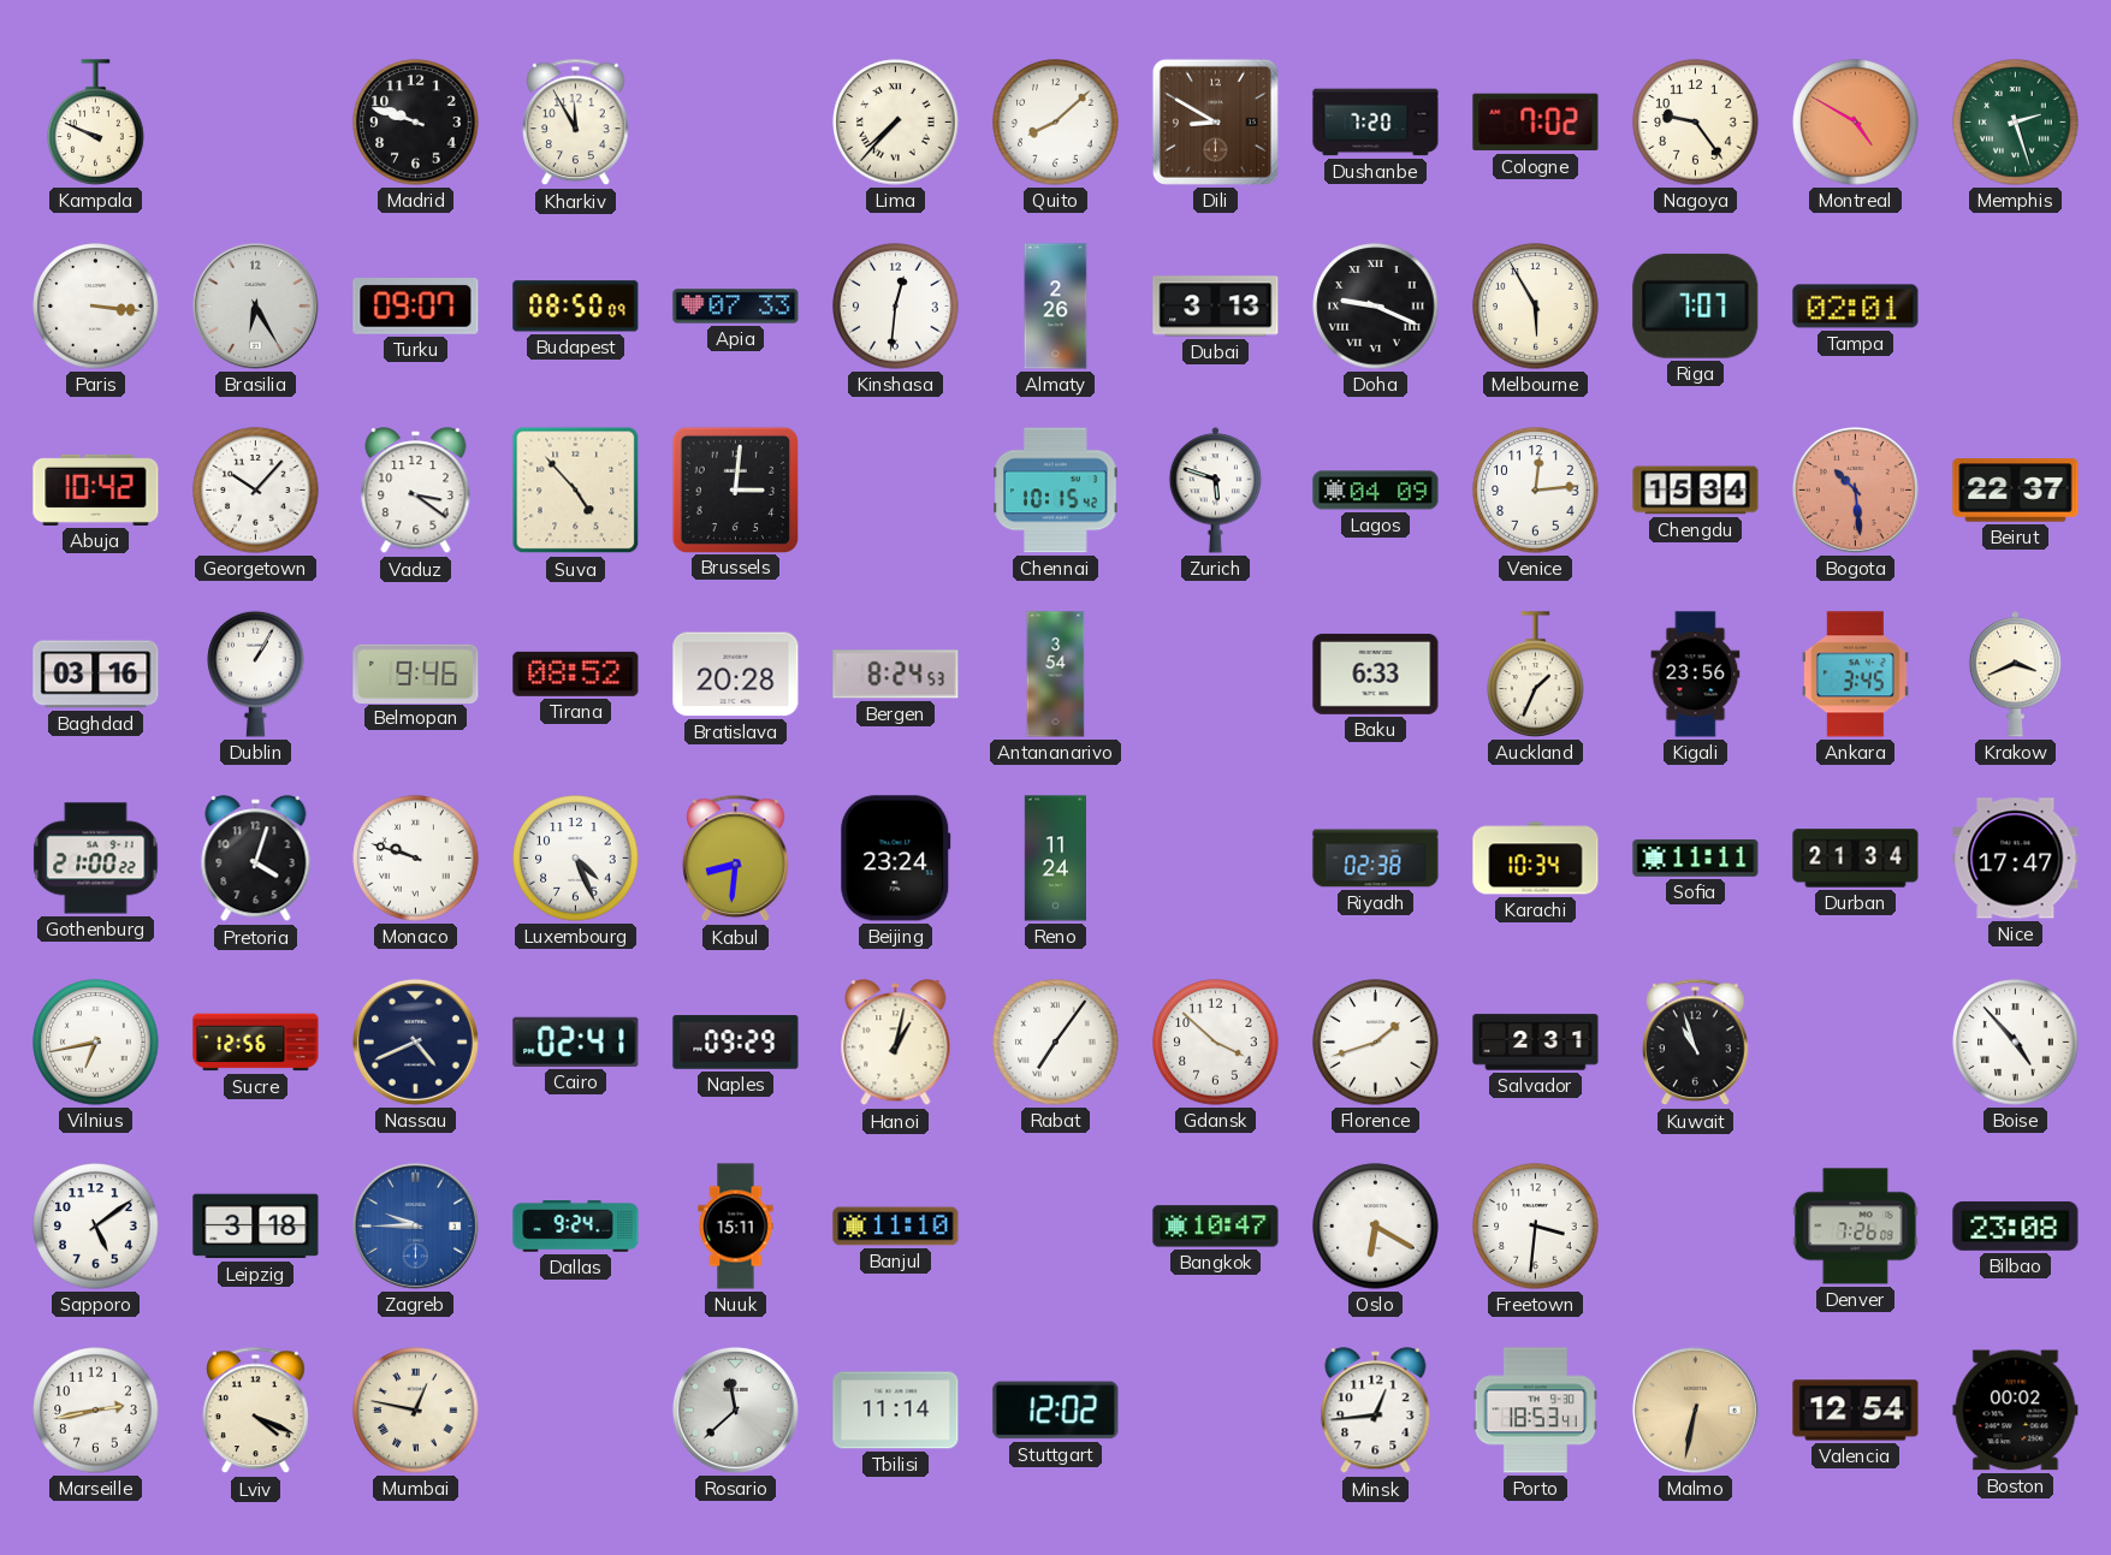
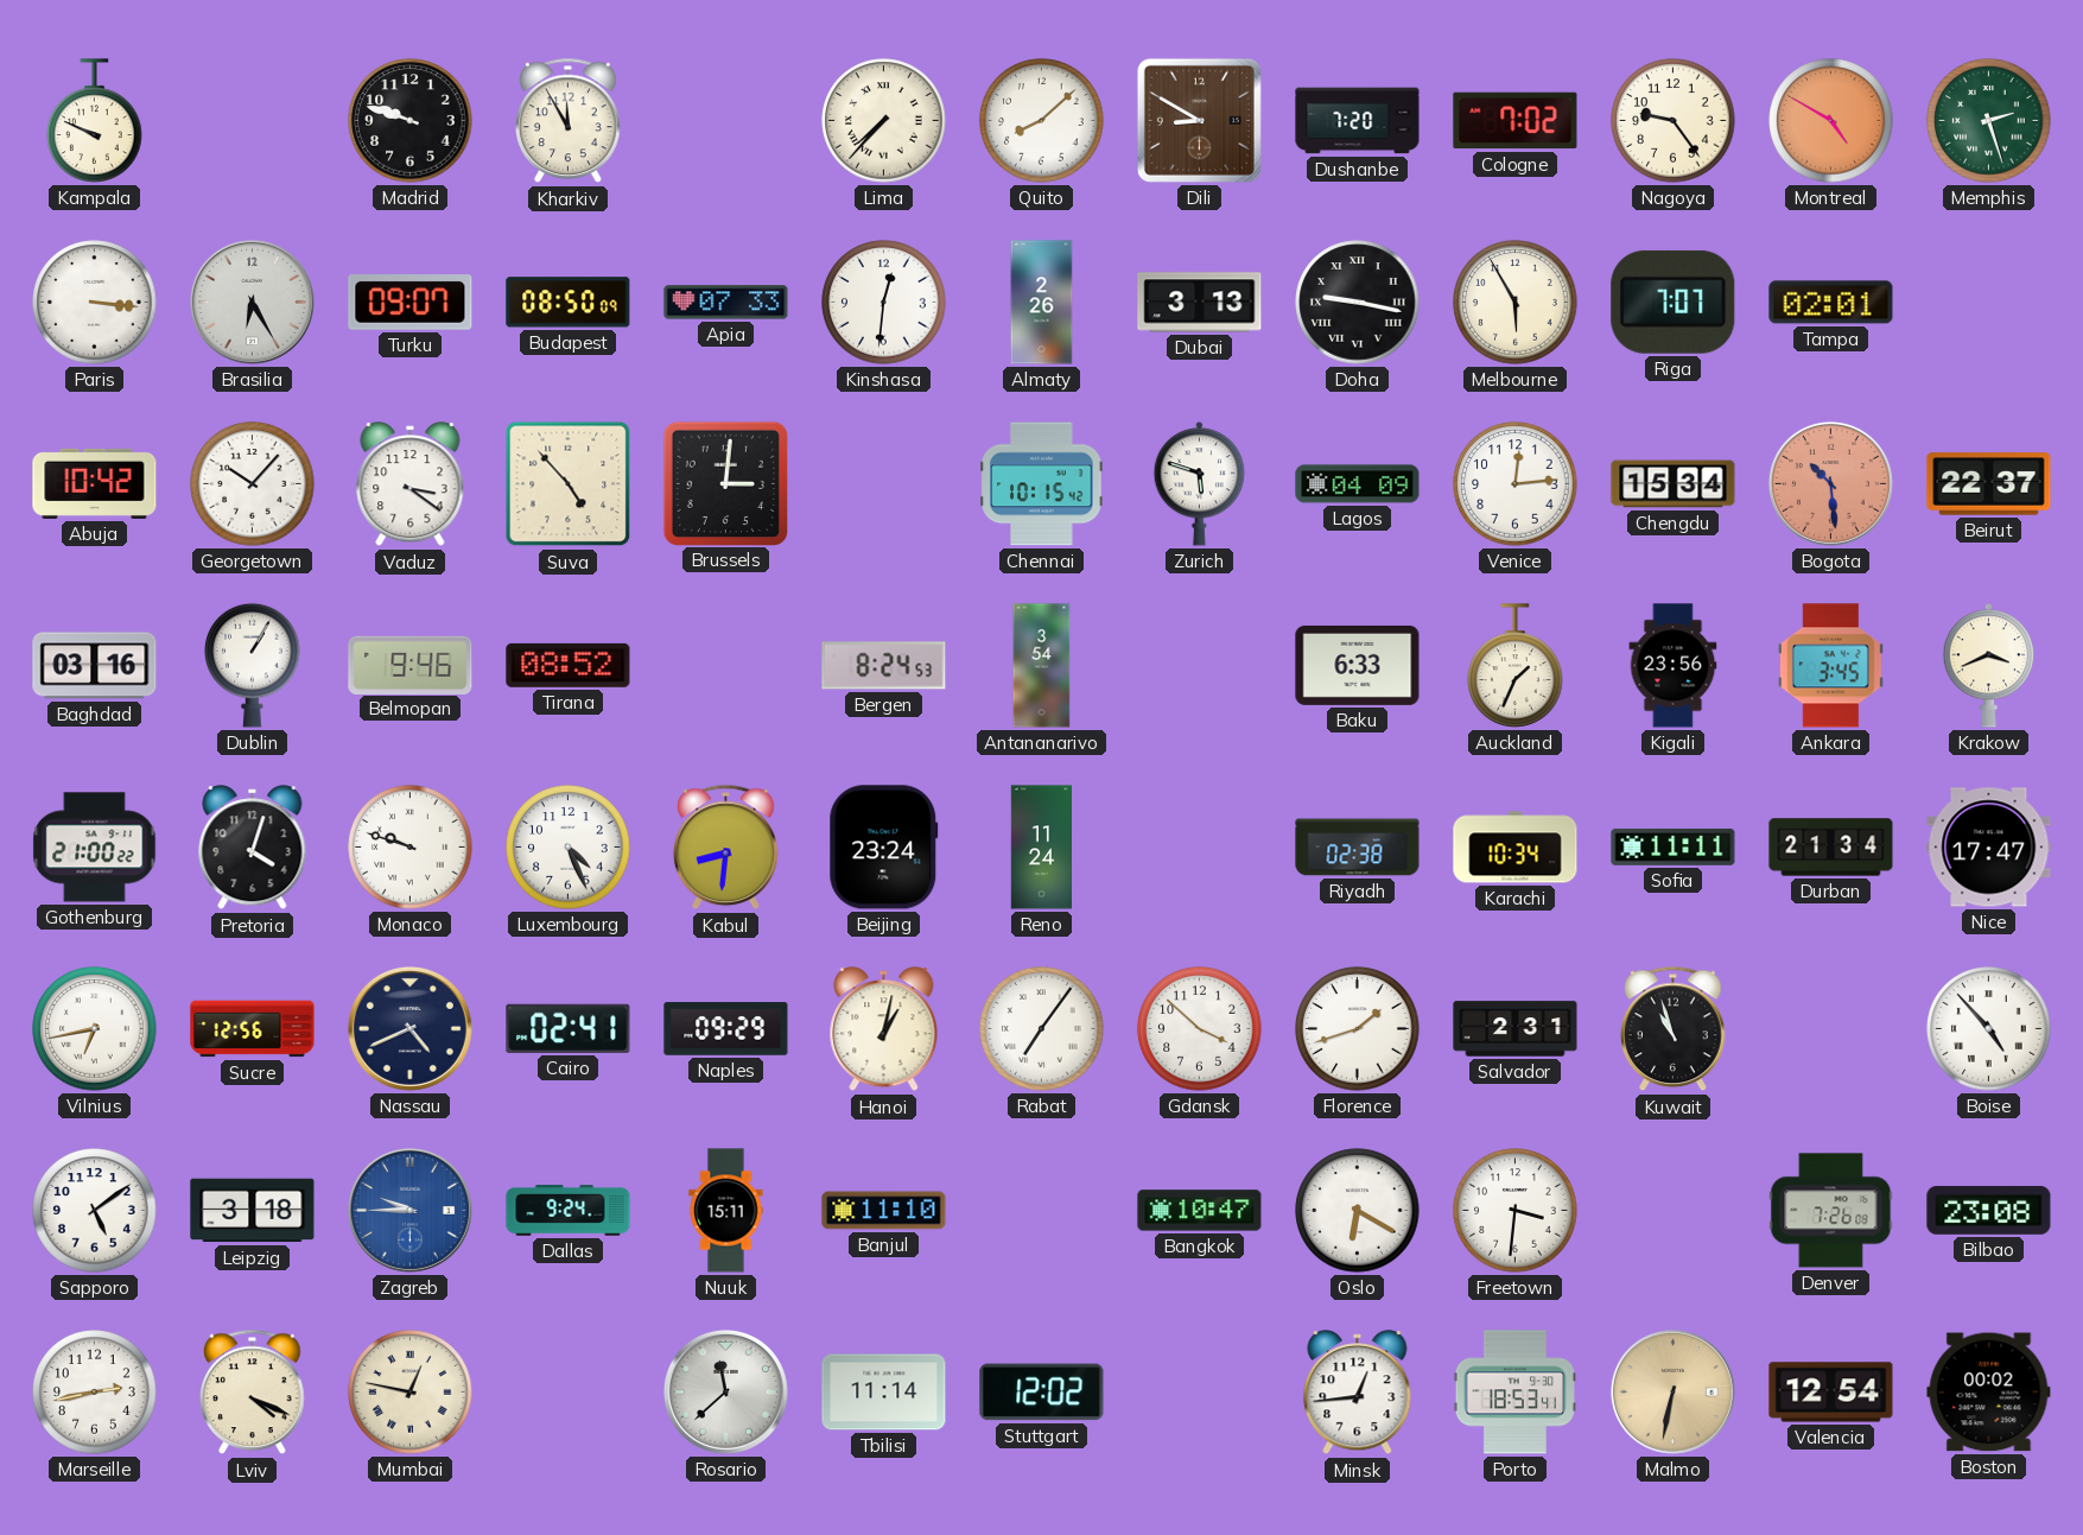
Doha: 9:19 -> 9:17 (1358, 303)
Bratislava: 20:28 -> none (736, 675)
